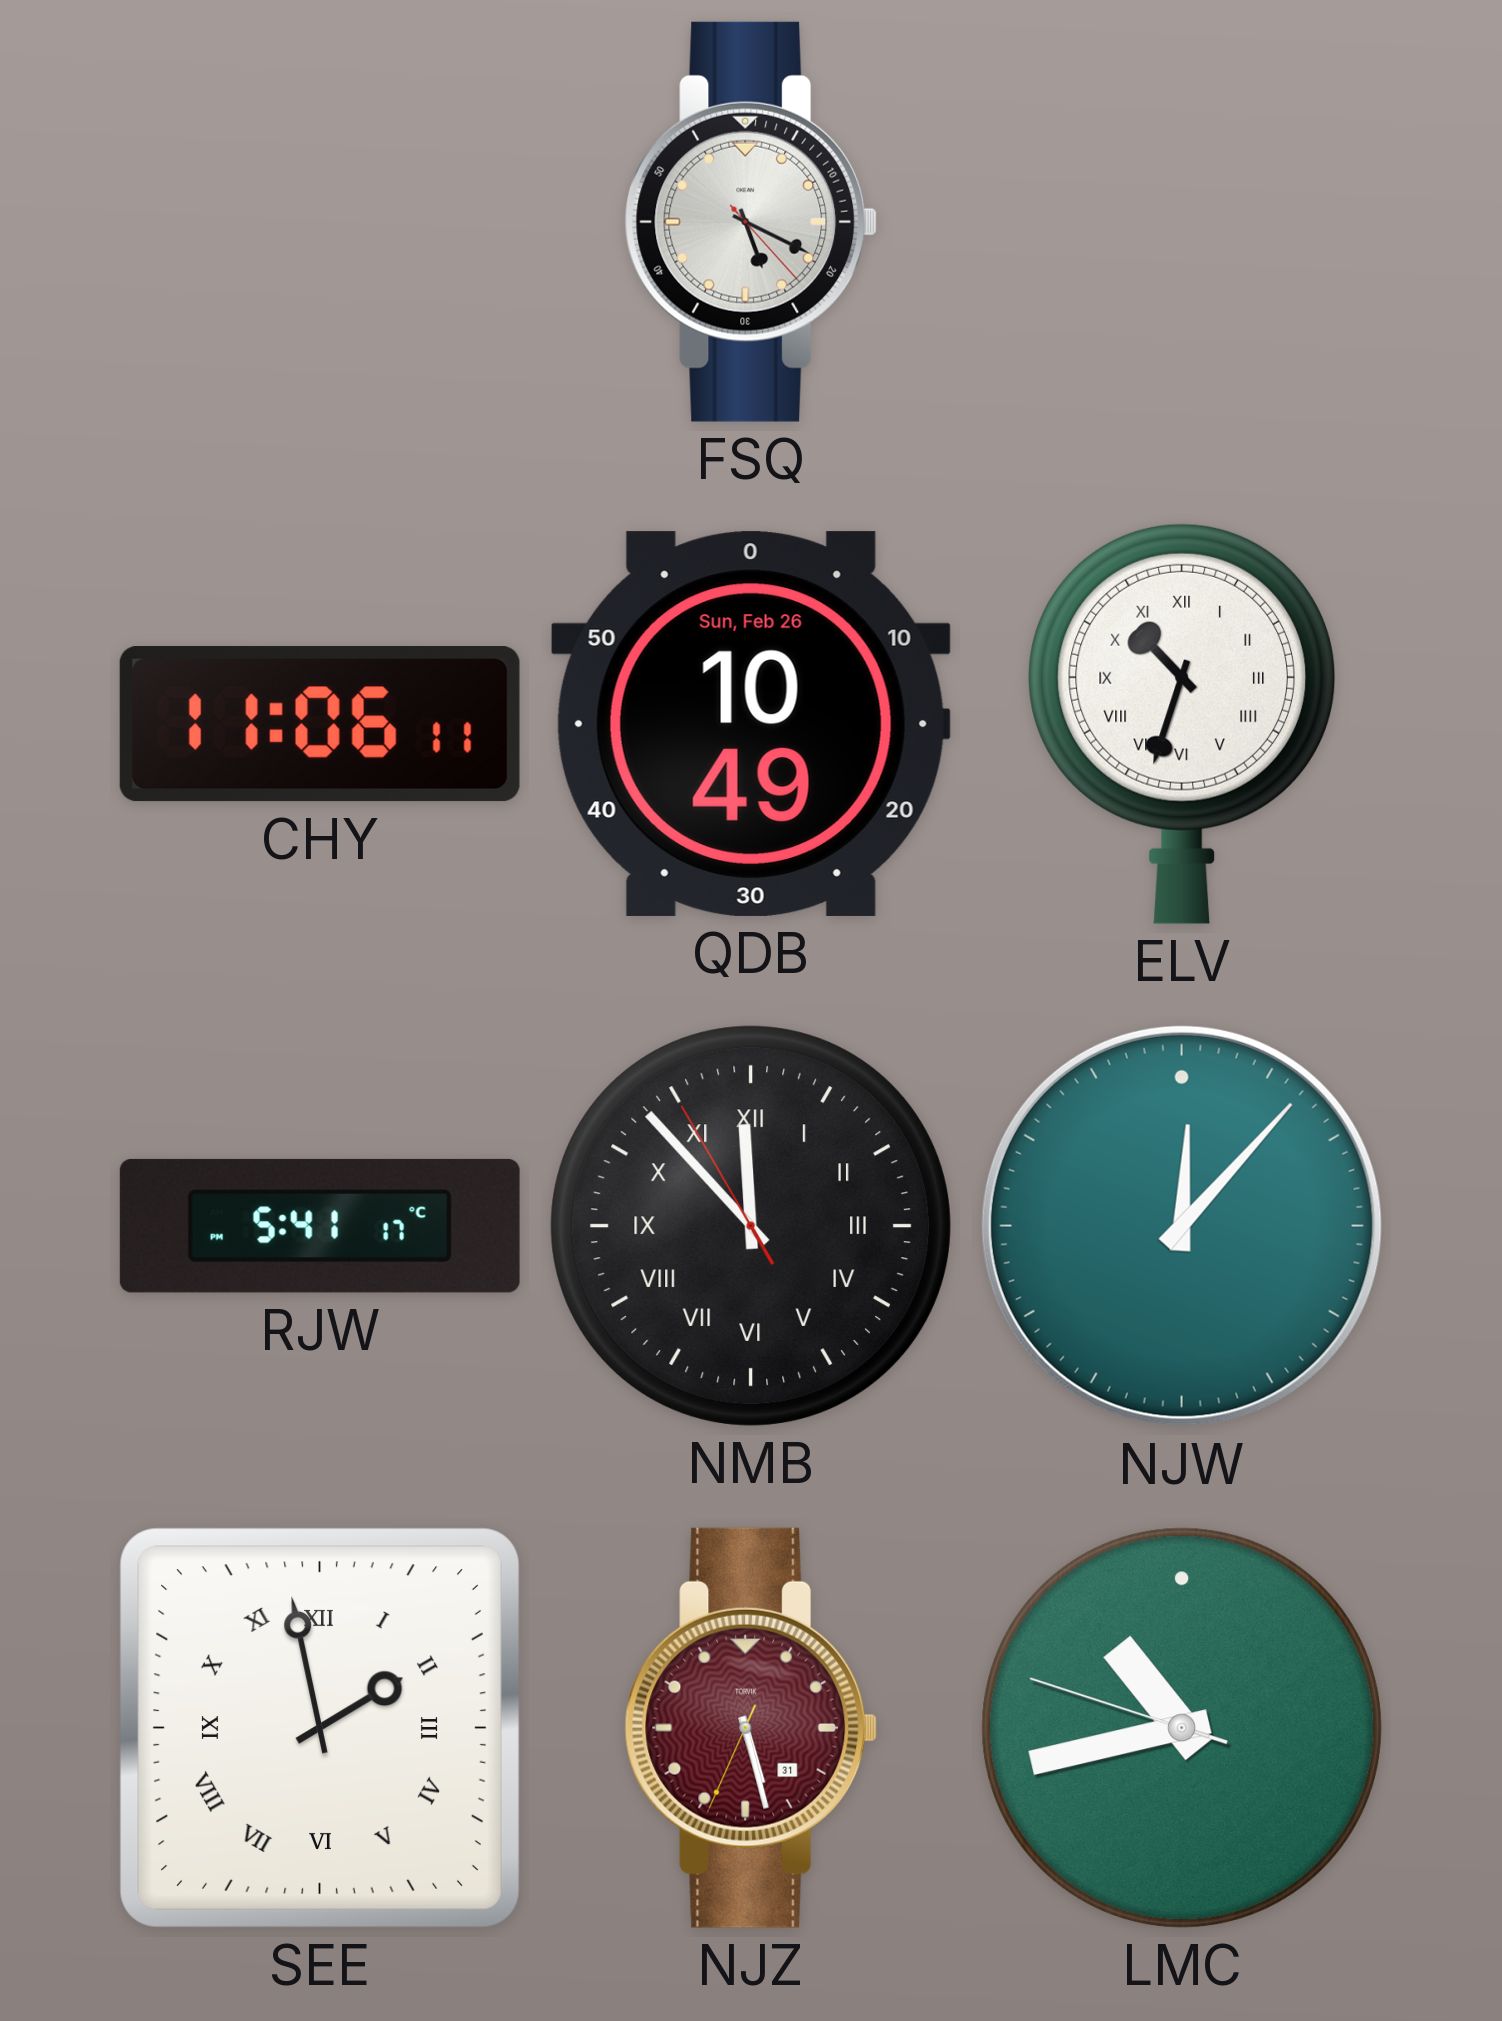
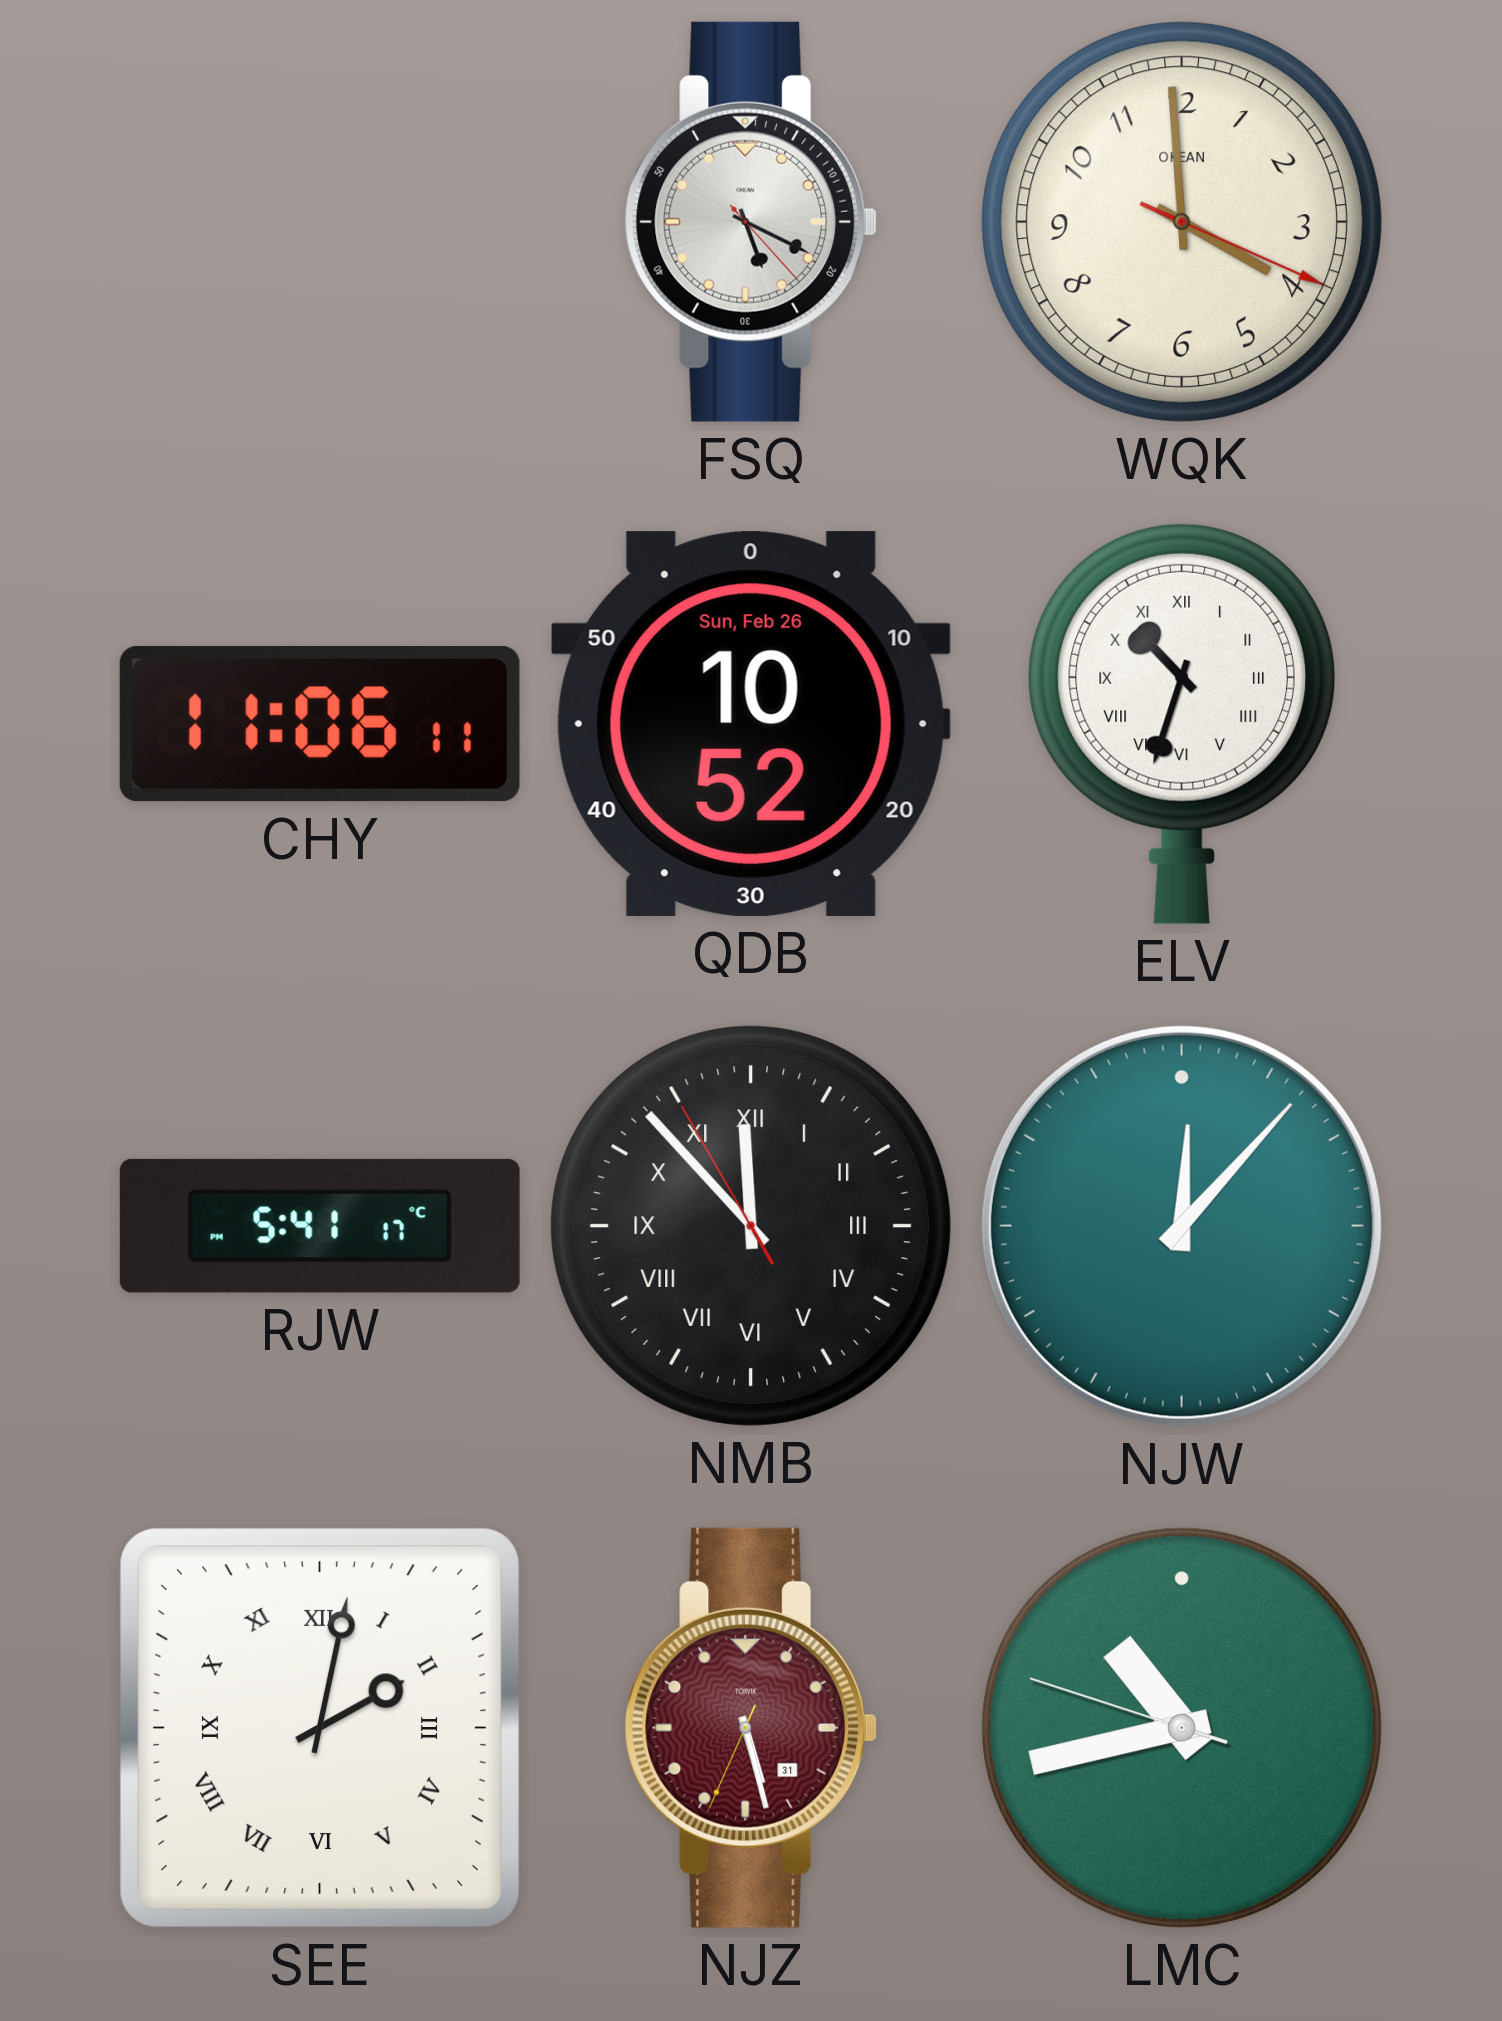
WQK: none -> 3:59 (1182, 222)
QDB: 10:49 -> 10:52 (751, 724)
SEE: 1:58 -> 2:02 (320, 1728)
